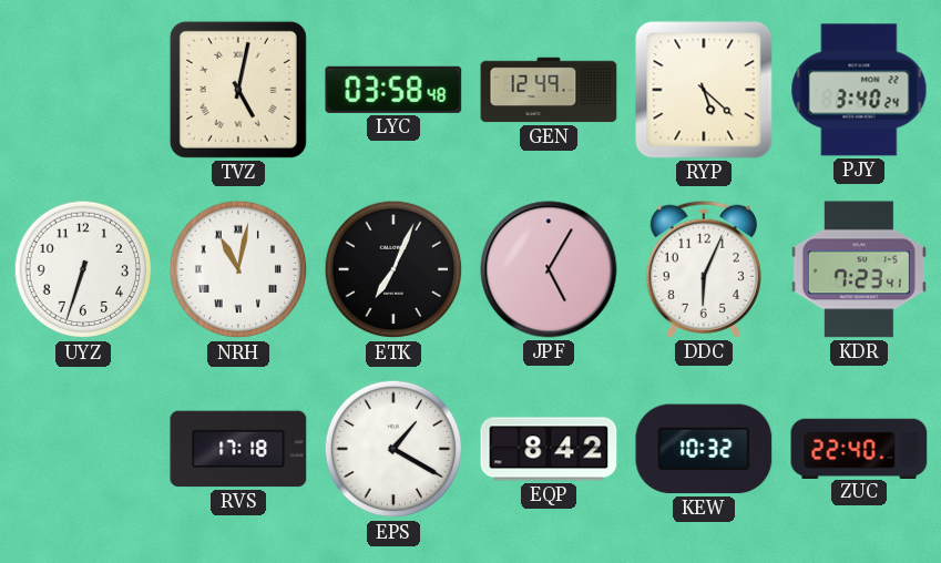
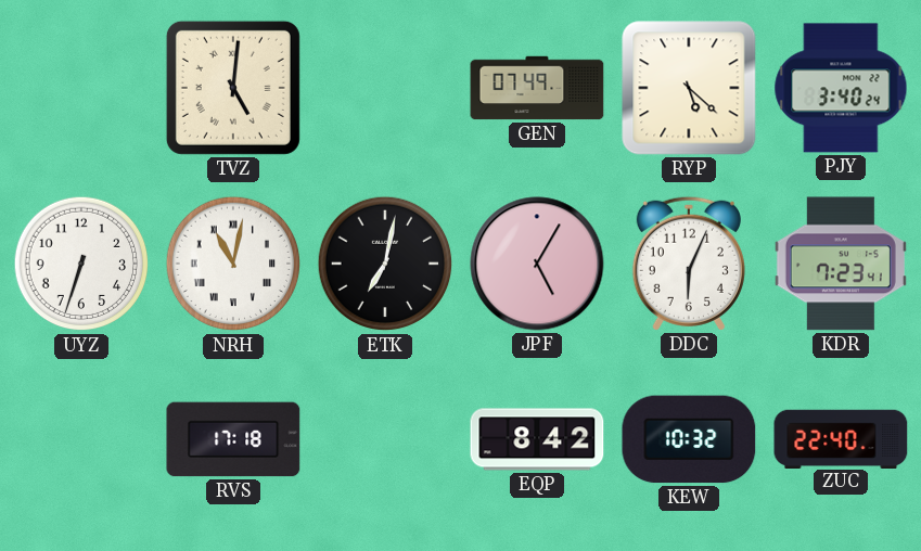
TVZ: 5:02 -> 5:01 (233, 88)
LYC: 03:58 -> none (393, 90)
GEN: 12:49 -> 07:49 (537, 88)
ETK: 7:04 -> 7:02 (385, 264)
EPS: 1:20 -> none (393, 449)
